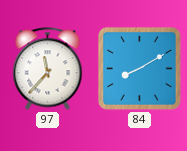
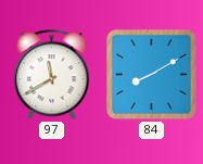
97: 11:37 -> 11:40 (52, 75)
